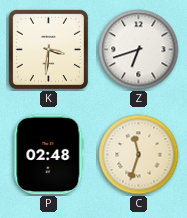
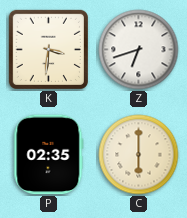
P: 02:48 -> 02:35 (49, 155)
C: 11:33 -> 6:00 (139, 155)
